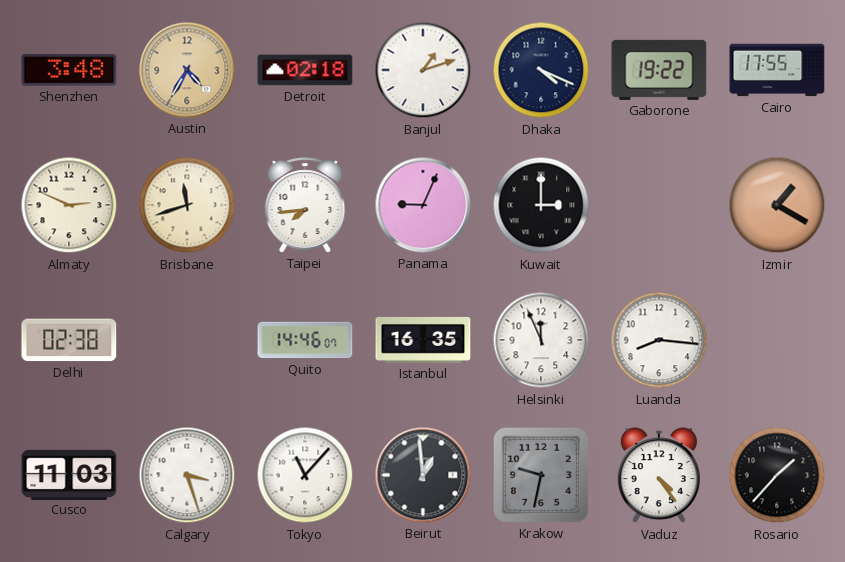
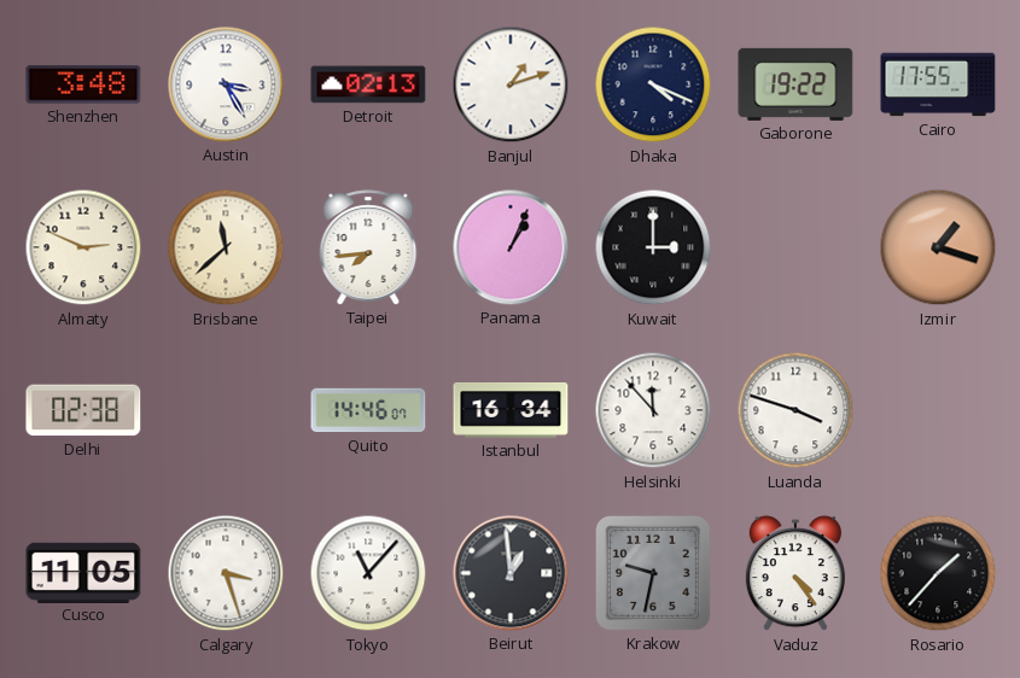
Austin: 4:35 -> 3:25 (226, 84)
Austin dial: champagne -> white (226, 84)
Detroit: 02:18 -> 02:13 (368, 84)
Brisbane: 11:42 -> 11:38 (226, 247)
Panama: 9:04 -> 1:04 (511, 247)
Izmir: 1:20 -> 1:18 (938, 247)
Istanbul: 16:35 -> 16:34 (511, 410)
Helsinki: 11:56 -> 11:53 (653, 410)
Luanda: 8:16 -> 3:48 (795, 410)
Cusco: 11:03 -> 11:05 (83, 572)
